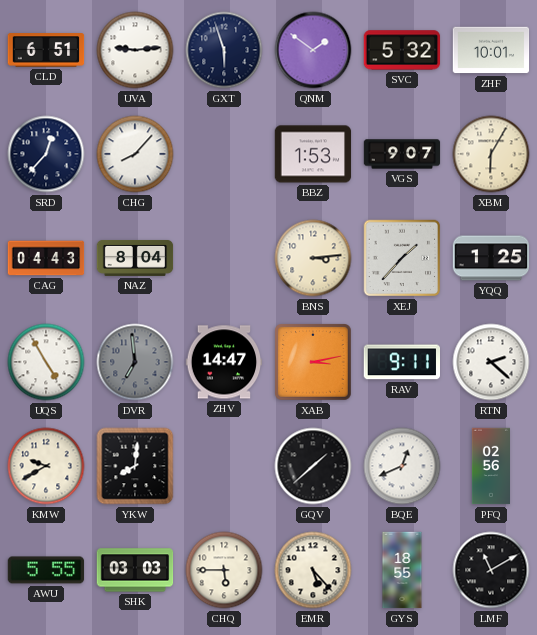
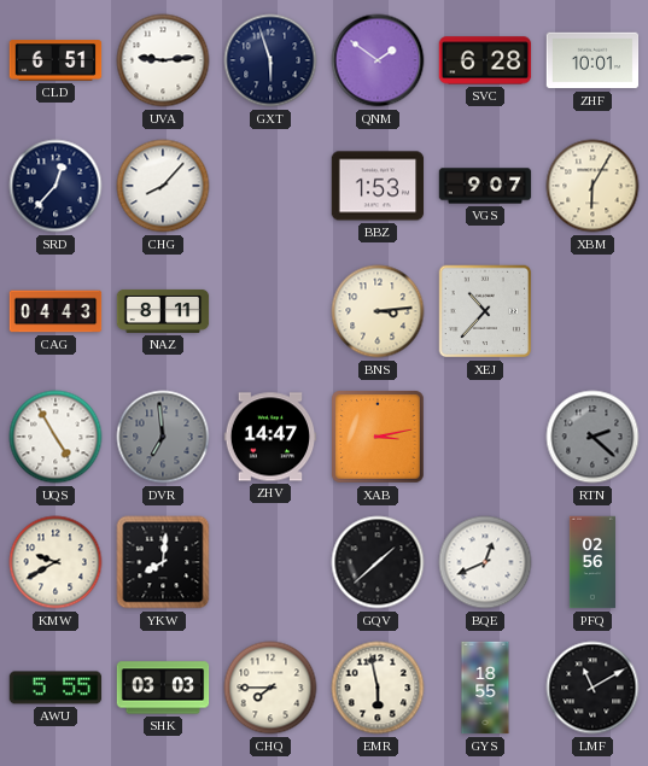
SVC: 5:32 -> 6:28 (485, 60)
NAZ: 8:04 -> 8:11 (163, 311)
XEJ: 1:37 -> 10:37 (485, 311)
YQQ: 1:25 -> none (491, 258)
RAV: 9:11 -> none (401, 362)
RTN dial: white -> grey (592, 437)
CHQ: 5:45 -> 7:45 (270, 688)
EMR: 5:23 -> 5:58 (378, 688)
